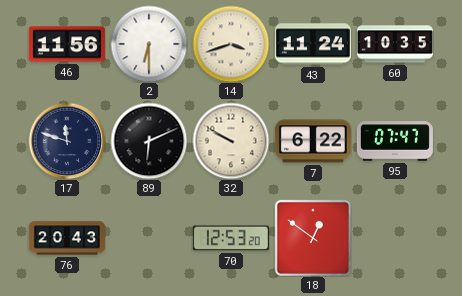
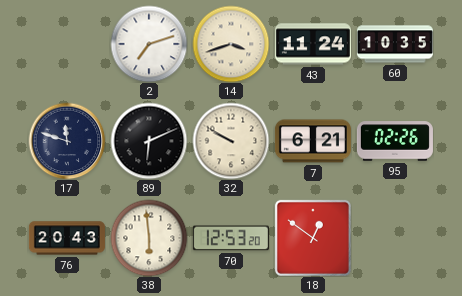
46: 11:56 -> none (67, 44)
2: 6:30 -> 7:12 (149, 44)
7: 6:22 -> 6:21 (313, 141)
95: 07:47 -> 02:26 (395, 141)
38: none -> 5:59 (149, 238)
